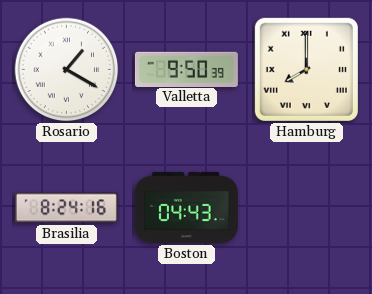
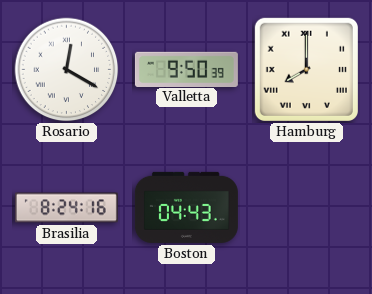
Rosario: 1:20 -> 12:20 (67, 70)
